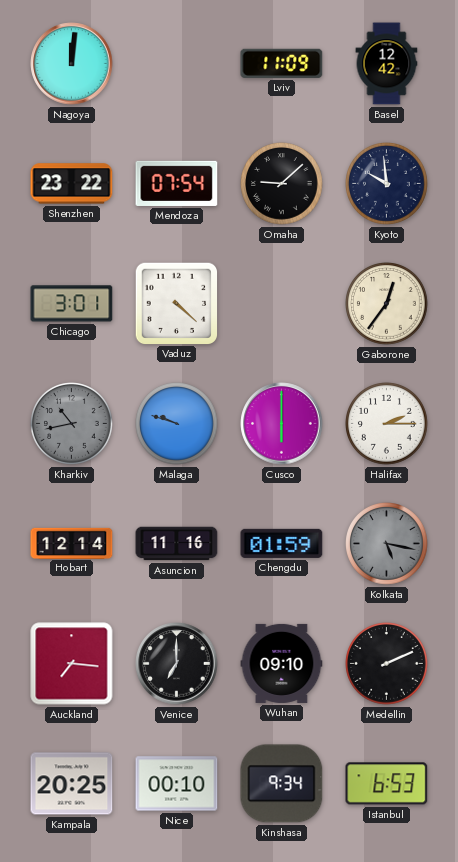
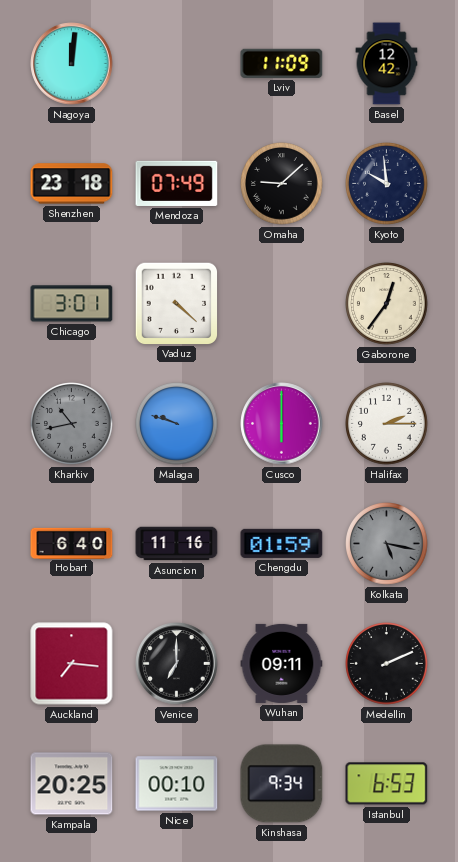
Shenzhen: 23:22 -> 23:18 (72, 184)
Mendoza: 07:54 -> 07:49 (177, 183)
Hobart: 12:14 -> 6:40 (72, 543)
Wuhan: 09:10 -> 09:11 (282, 663)
